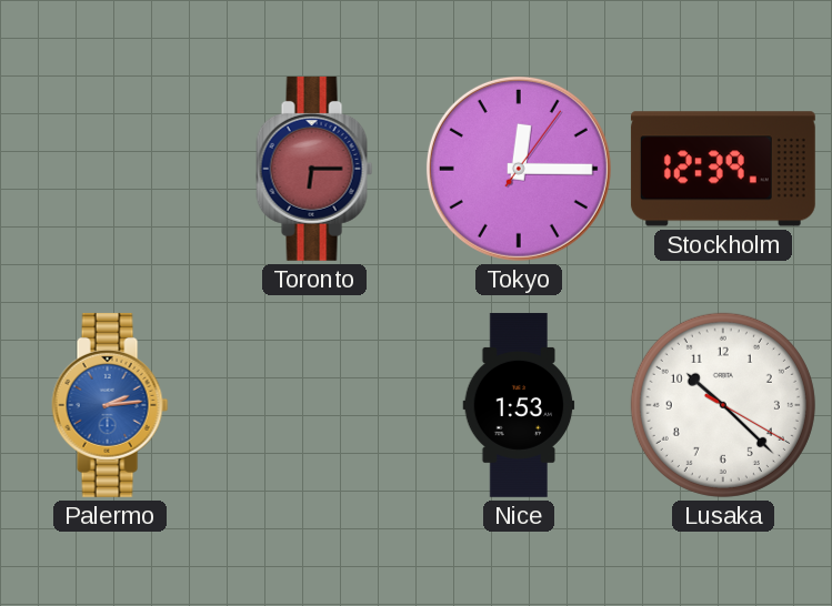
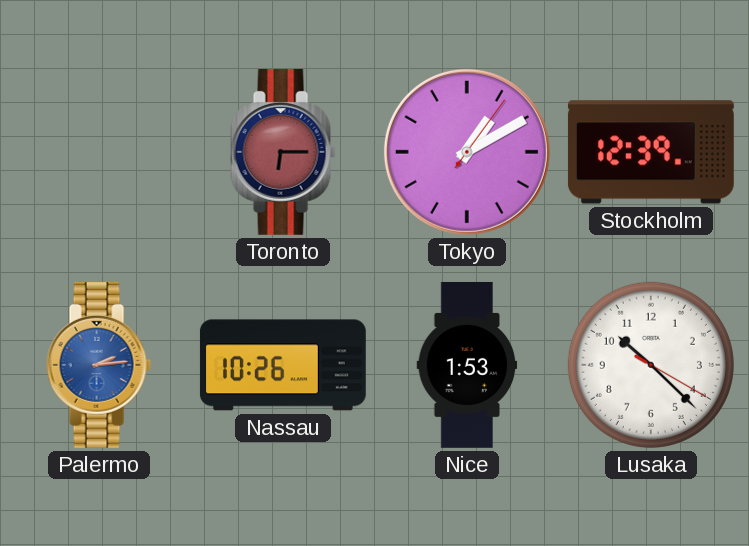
Tokyo: 12:15 -> 1:10 (467, 152)
Nassau: none -> 10:26 (283, 365)
